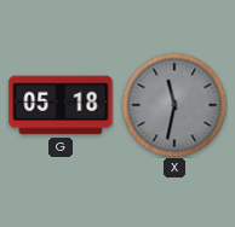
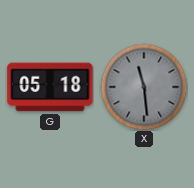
X: 11:32 -> 11:29 (144, 87)
